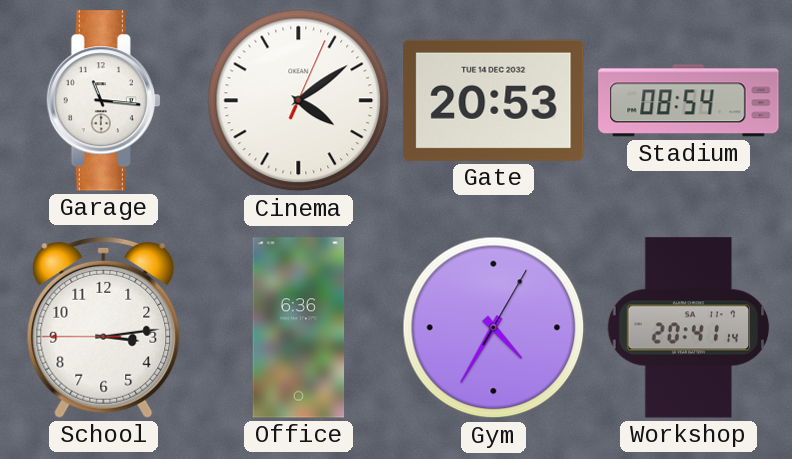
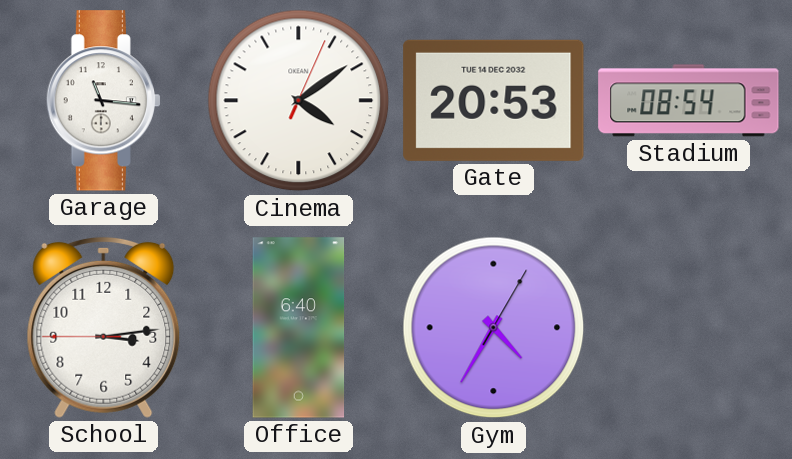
Office: 6:36 -> 6:40 (299, 328)
Workshop: 20:41 -> none (689, 328)
